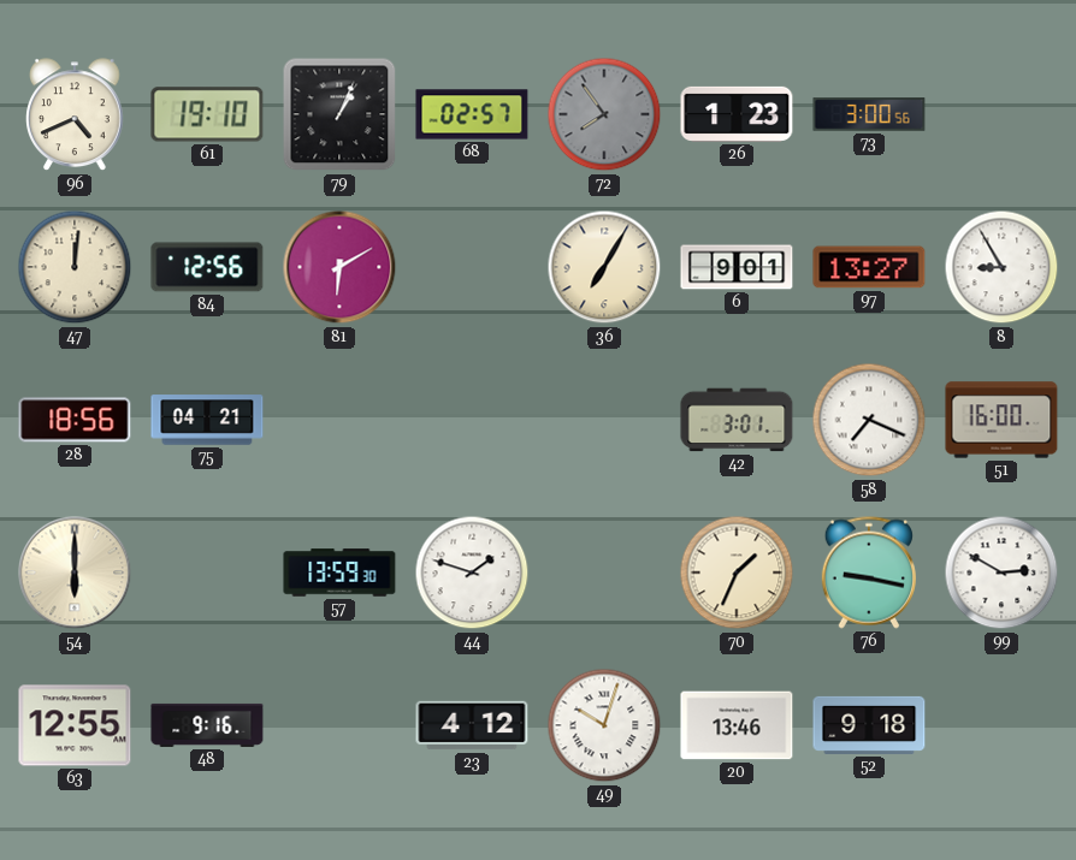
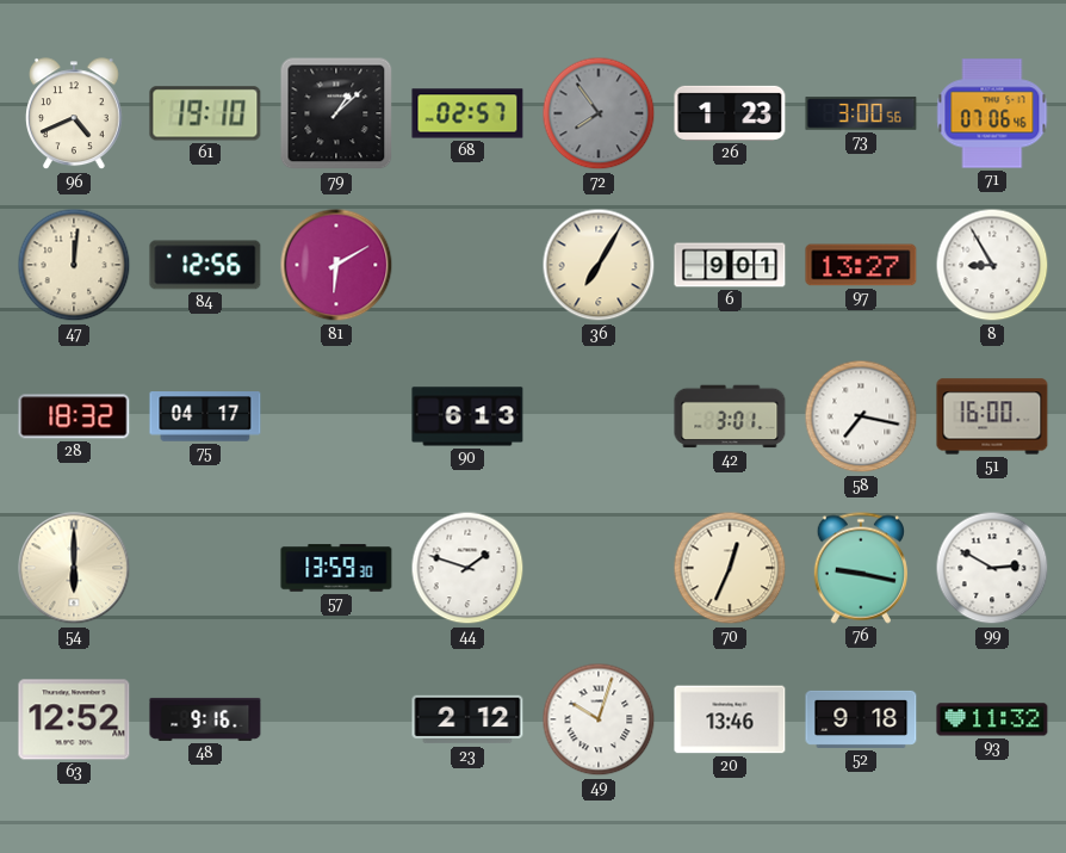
79: 1:04 -> 1:08 (336, 113)
71: none -> 07:06 (992, 113)
28: 18:56 -> 18:32 (74, 416)
75: 04:21 -> 04:17 (205, 416)
90: none -> 6:13 (467, 416)
58: 7:19 -> 7:17 (861, 416)
70: 1:34 -> 12:34 (730, 568)
63: 12:55 -> 12:52 (74, 719)
23: 4:12 -> 2:12 (467, 719)
93: none -> 11:32 (992, 719)
